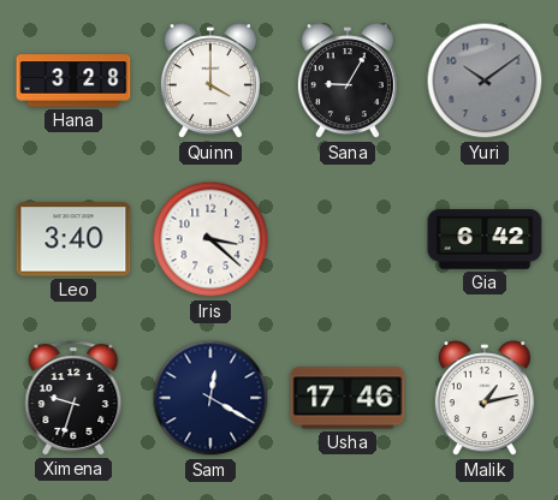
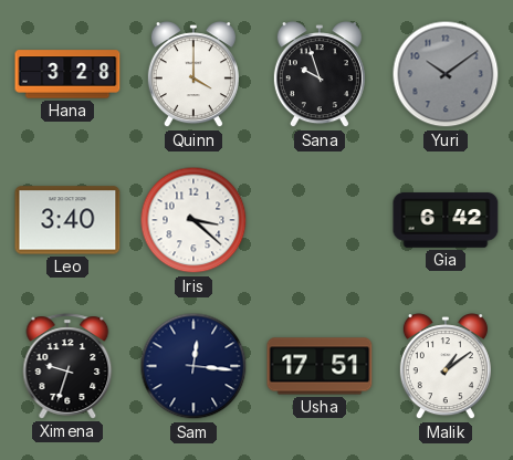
Sana: 9:05 -> 9:57 (320, 75)
Sam: 12:20 -> 12:16 (193, 366)
Usha: 17:46 -> 17:51 (320, 366)
Malik: 1:13 -> 1:09 (446, 367)
